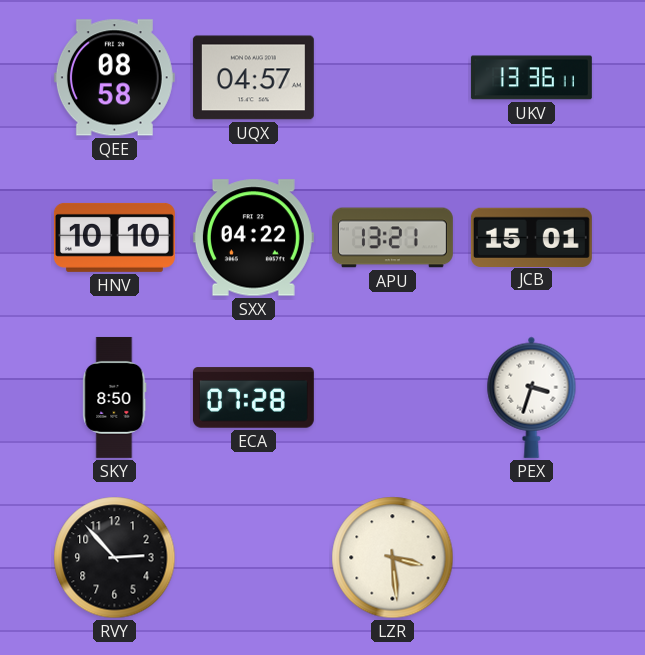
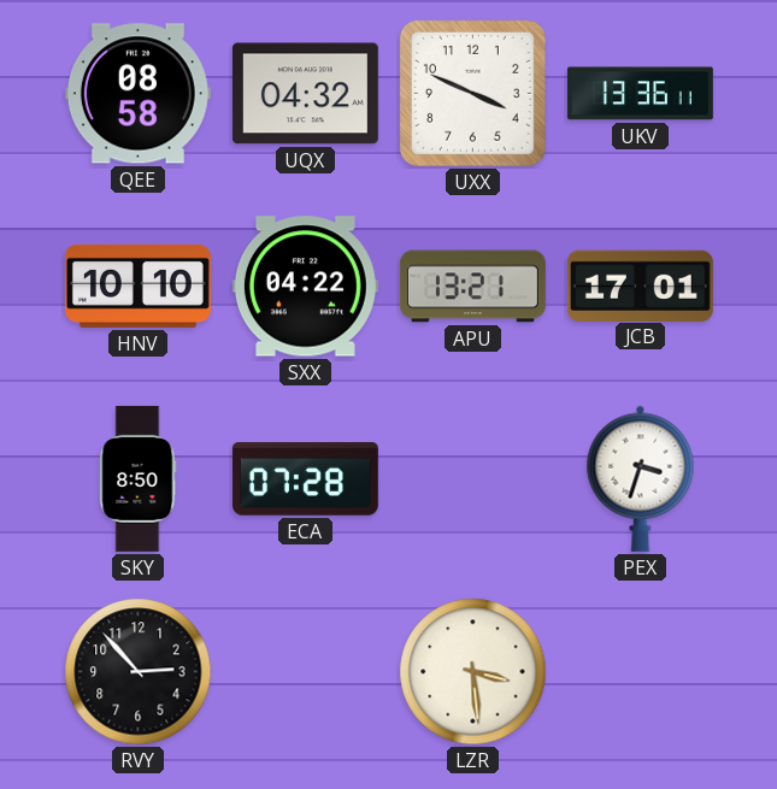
UQX: 04:57 -> 04:32 (305, 94)
UXX: none -> 3:49 (472, 93)
JCB: 15:01 -> 17:01 (640, 285)
